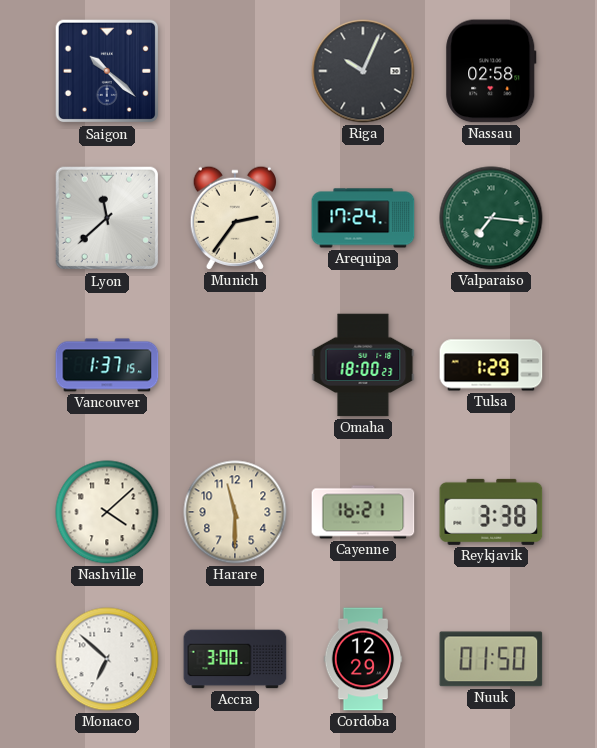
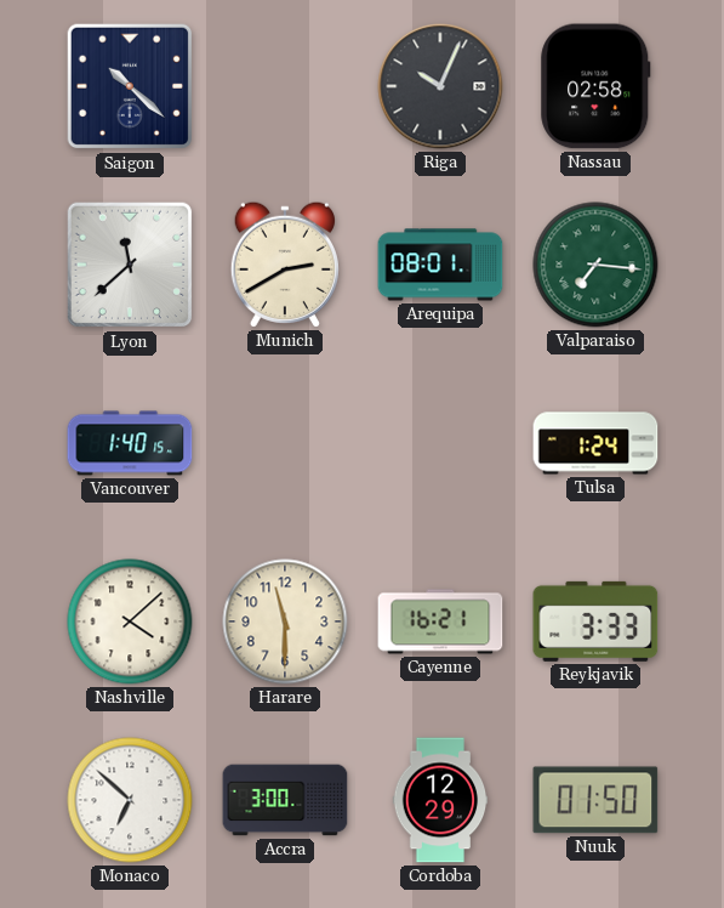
Munich: 2:36 -> 2:40 (285, 265)
Arequipa: 17:24 -> 08:01 (440, 265)
Vancouver: 1:37 -> 1:40 (130, 443)
Omaha: 18:00 -> none (363, 365)
Tulsa: 1:29 -> 1:24 (595, 443)
Reykjavik: 3:38 -> 3:33 (595, 622)
